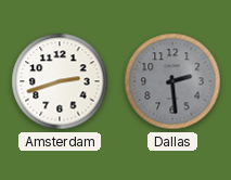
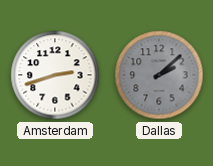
Dallas: 2:29 -> 2:08 (159, 75)
